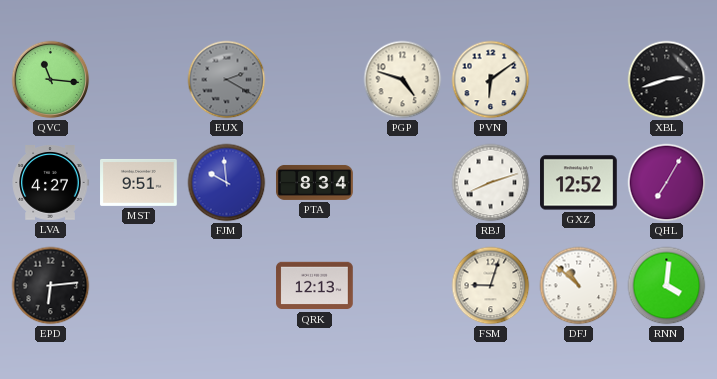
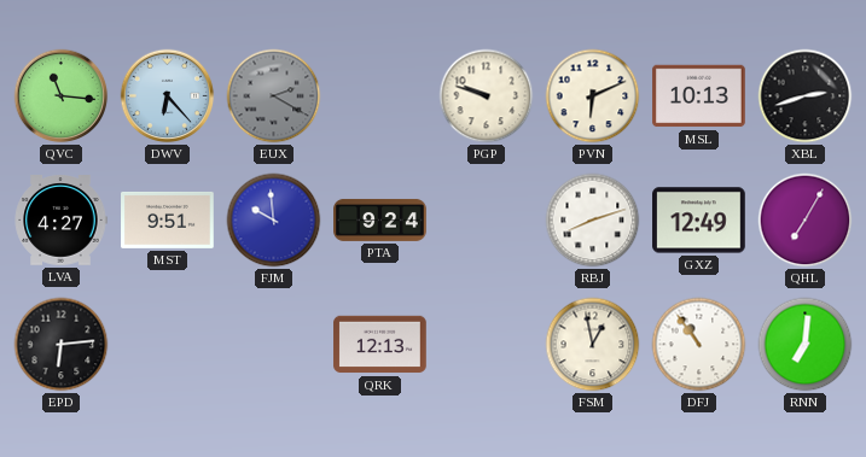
DWV: none -> 6:23 (168, 96)
PGP: 4:48 -> 9:48 (487, 96)
PVN: 6:09 -> 6:11 (593, 96)
MSL: none -> 10:13 (699, 96)
PTA: 8:34 -> 9:24 (380, 219)
GXZ: 12:52 -> 12:49 (699, 221)
FSM: 9:03 -> 12:58 (593, 345)
DFJ: 10:52 -> 10:54 (699, 345)
RNN: 4:01 -> 7:01 (806, 345)
